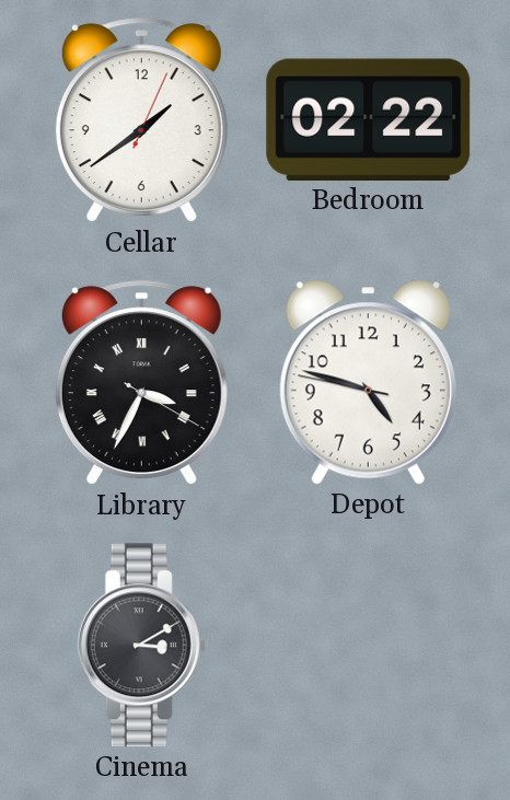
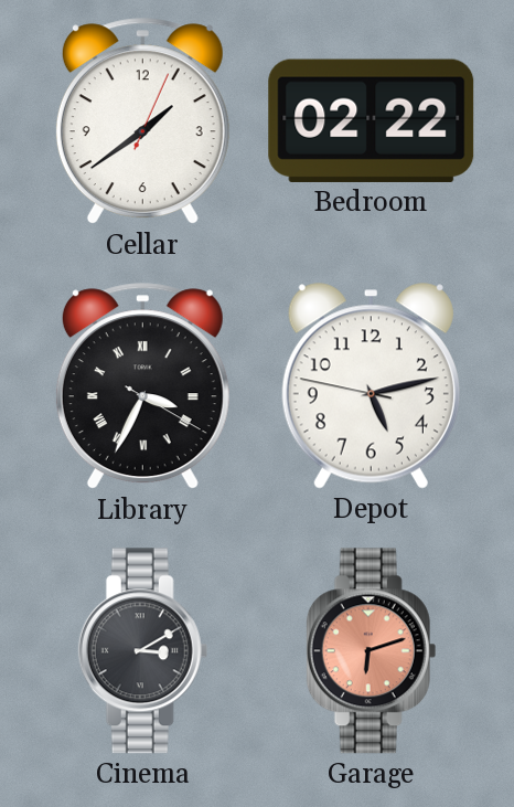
Depot: 4:47 -> 5:12 (371, 386)
Garage: none -> 6:12 (372, 651)
